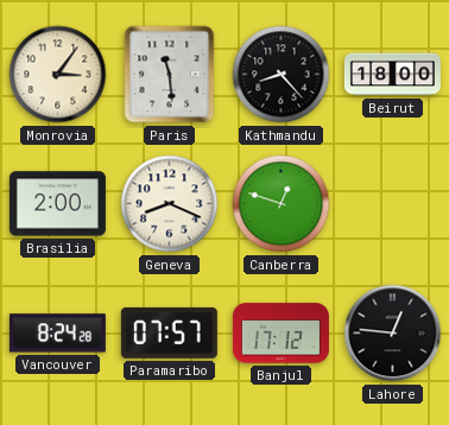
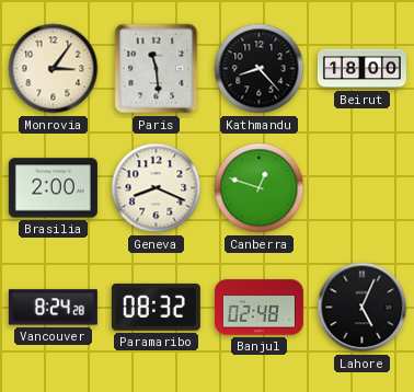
Paramaribo: 07:57 -> 08:32 (156, 307)
Banjul: 17:12 -> 02:48 (258, 308)
Lahore: 12:46 -> 5:04 (363, 308)
